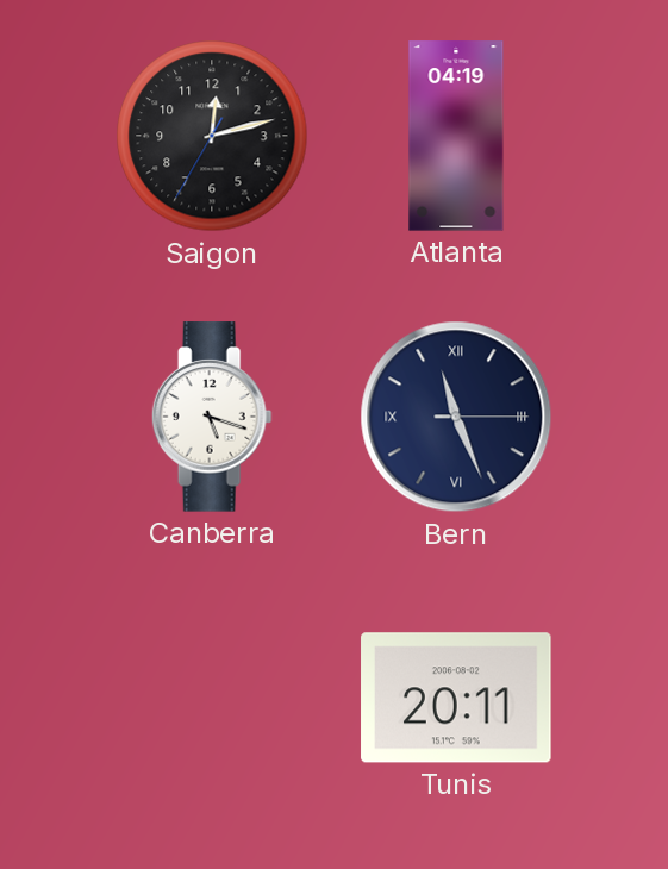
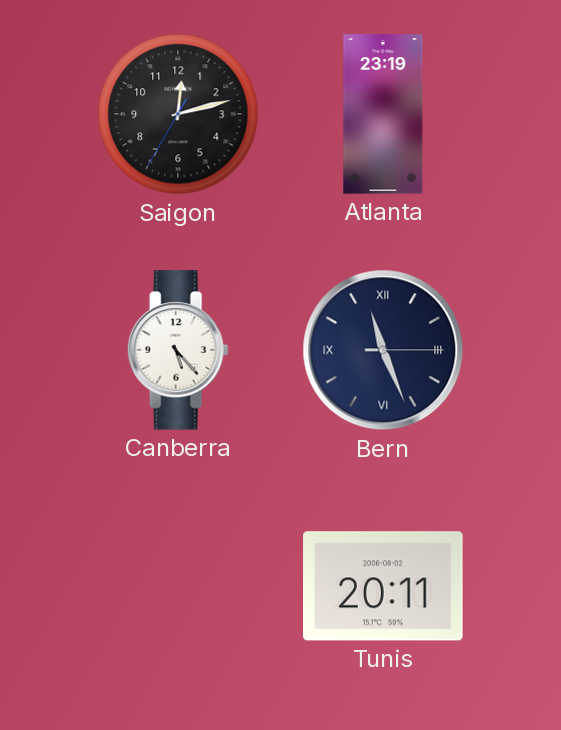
Atlanta: 04:19 -> 23:19 (383, 114)
Canberra: 5:18 -> 5:23 (178, 350)
